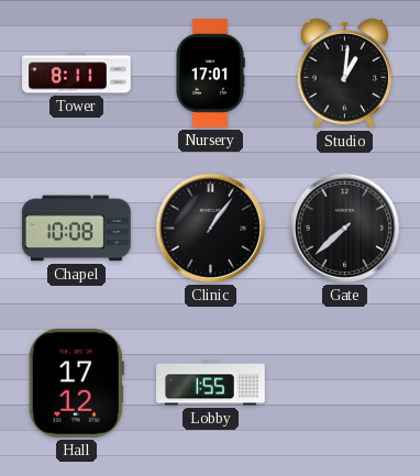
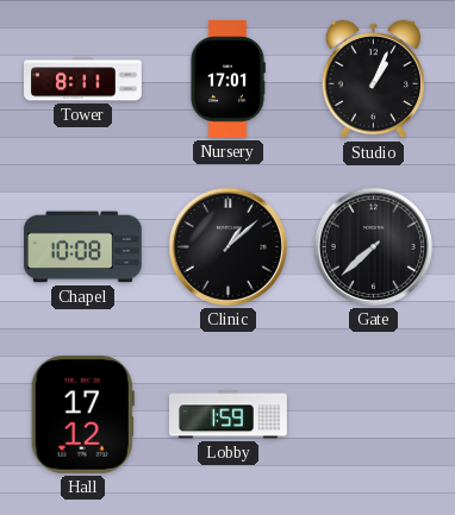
Studio: 1:01 -> 1:04 (373, 80)
Clinic: 1:06 -> 1:08 (227, 246)
Lobby: 1:55 -> 1:59 (229, 415)
